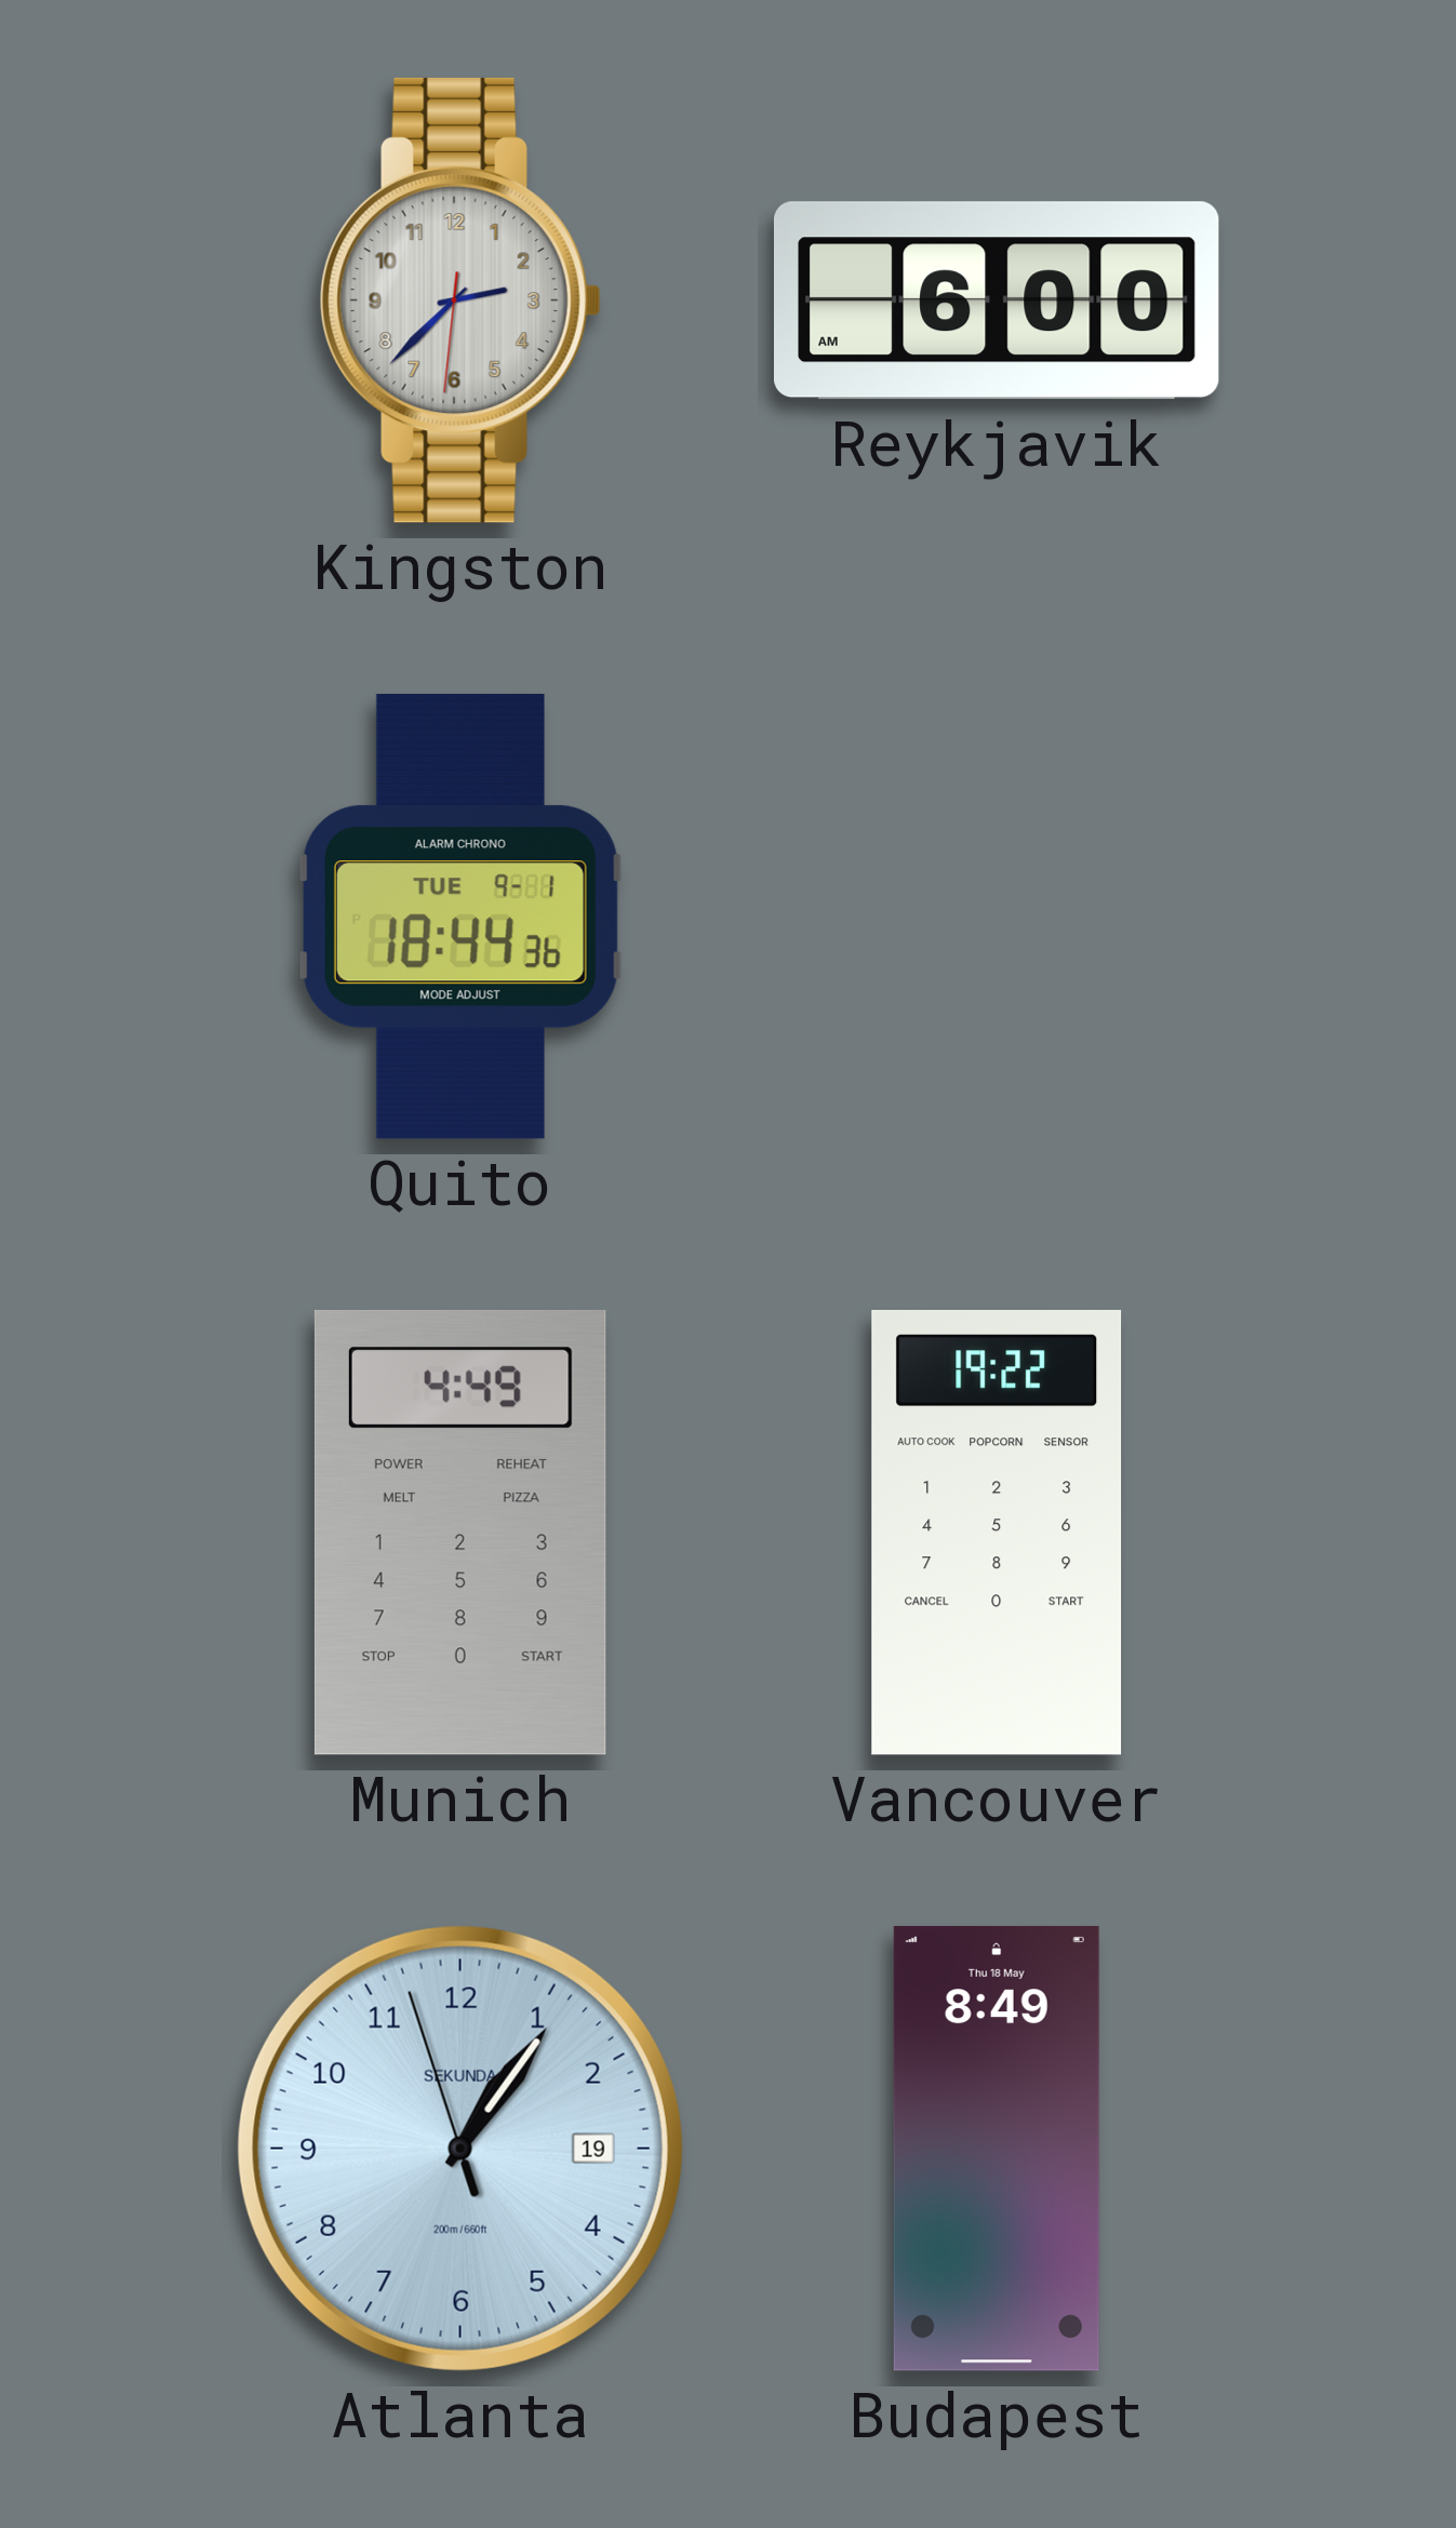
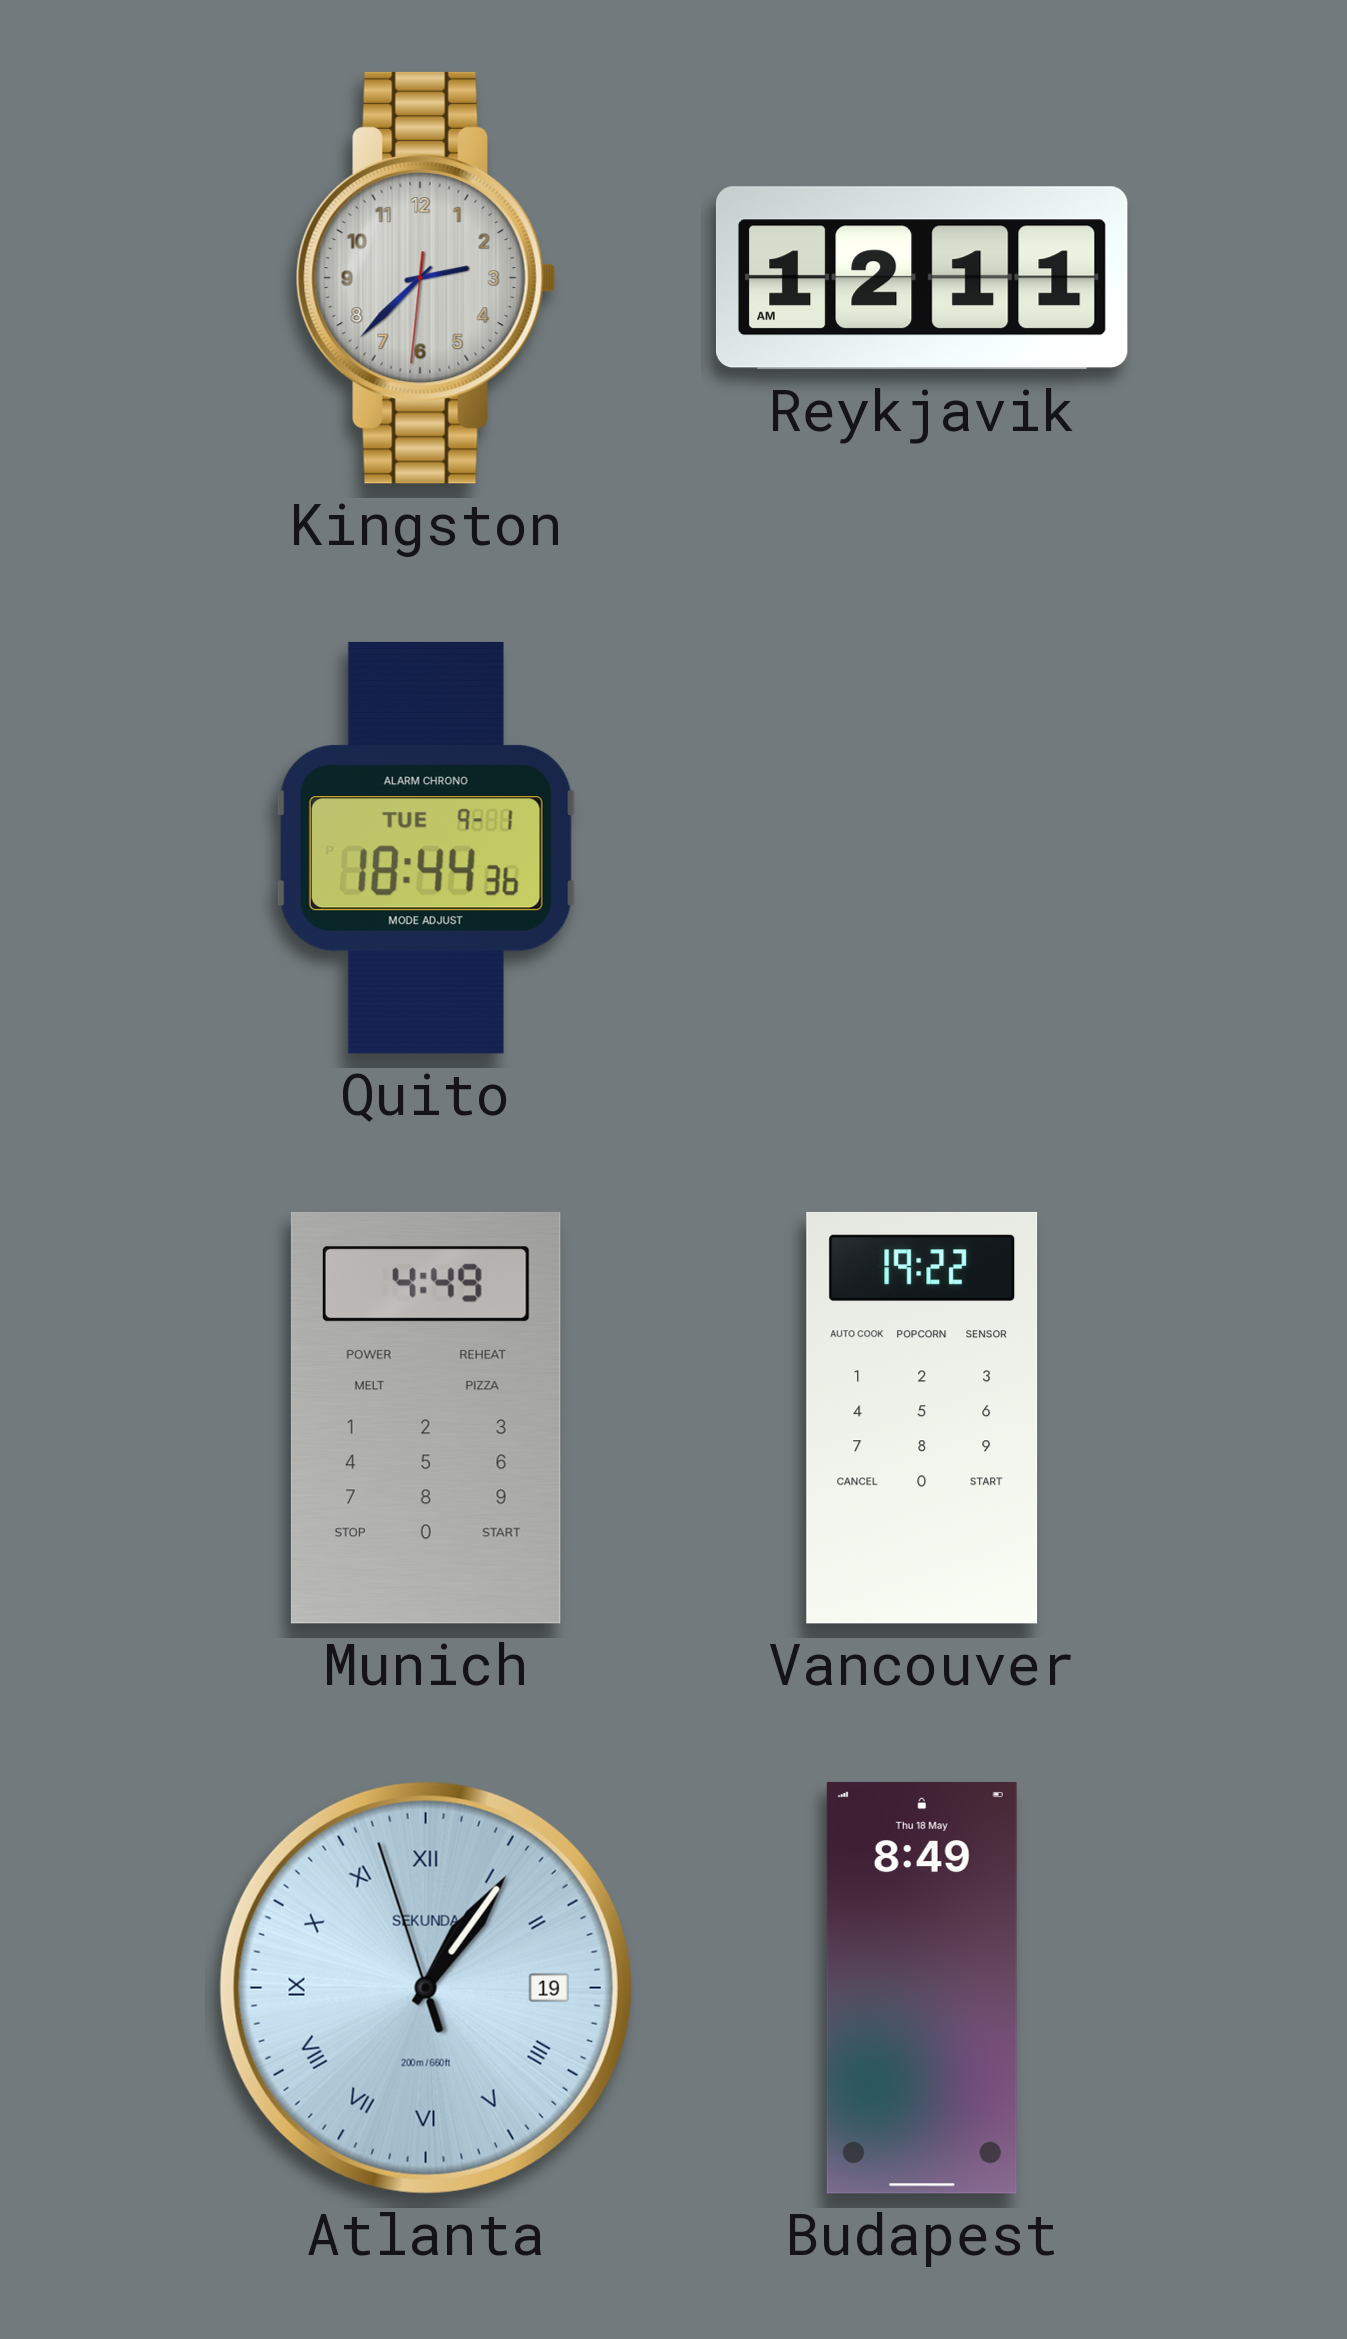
Reykjavik: 6:00 -> 12:11 (922, 278)
Atlanta numerals: Arabic -> Roman (426, 1988)
